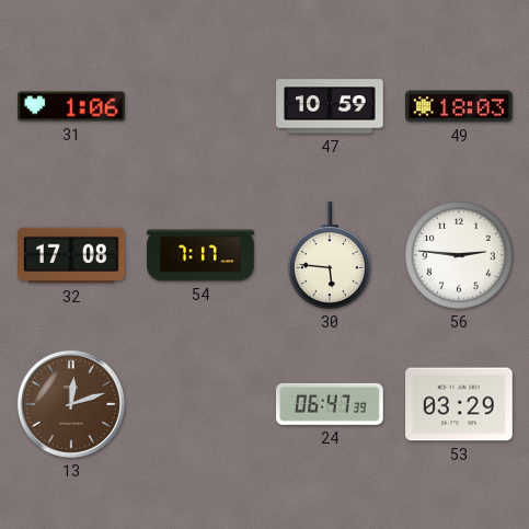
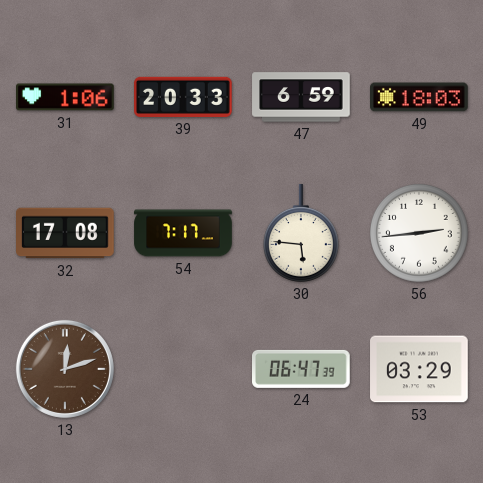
39: none -> 20:33 (183, 97)
47: 10:59 -> 6:59 (301, 97)
56: 2:46 -> 2:44 (419, 233)
